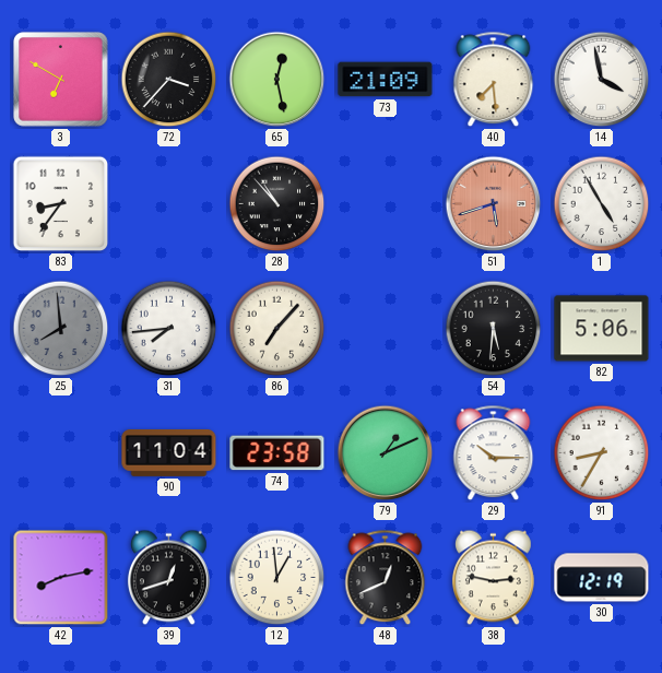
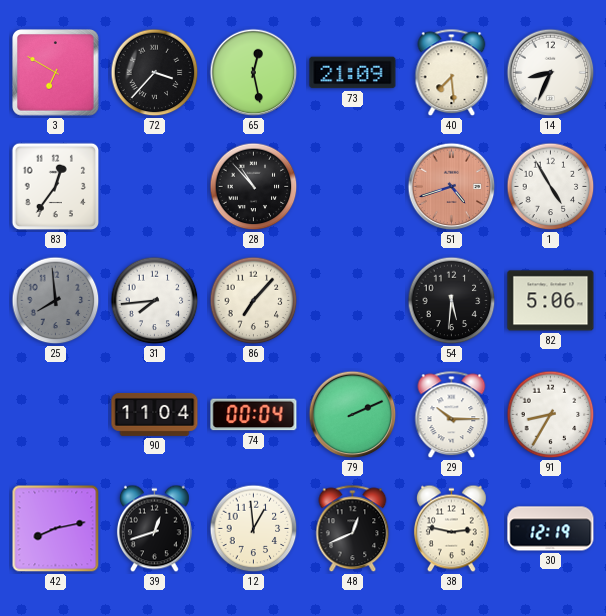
14: 3:58 -> 8:34 (551, 73)
83: 8:36 -> 12:36 (56, 187)
51: 5:42 -> 4:42 (452, 187)
74: 23:58 -> 00:04 (254, 415)
79: 1:11 -> 2:11 (353, 415)
